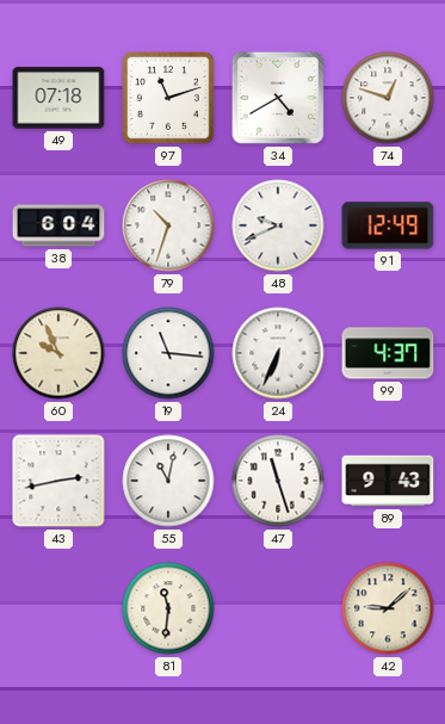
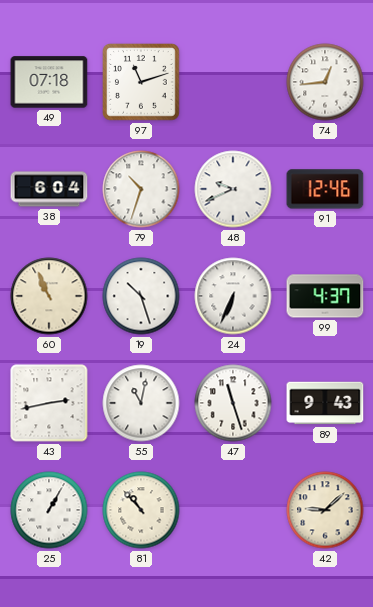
34: 4:40 -> none (278, 98)
74: 12:48 -> 12:44 (325, 82)
91: 12:49 -> 12:46 (325, 189)
60: 9:56 -> 10:56 (49, 296)
19: 11:16 -> 10:27 (141, 296)
25: none -> 1:05 (49, 510)
81: 11:31 -> 10:53 (141, 510)
